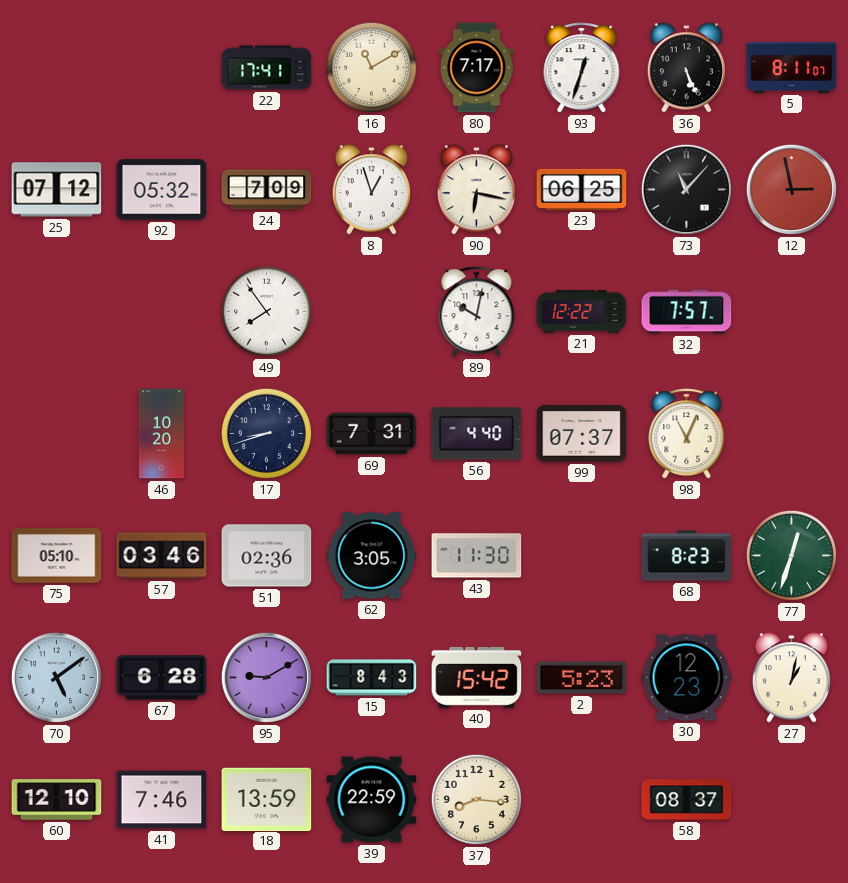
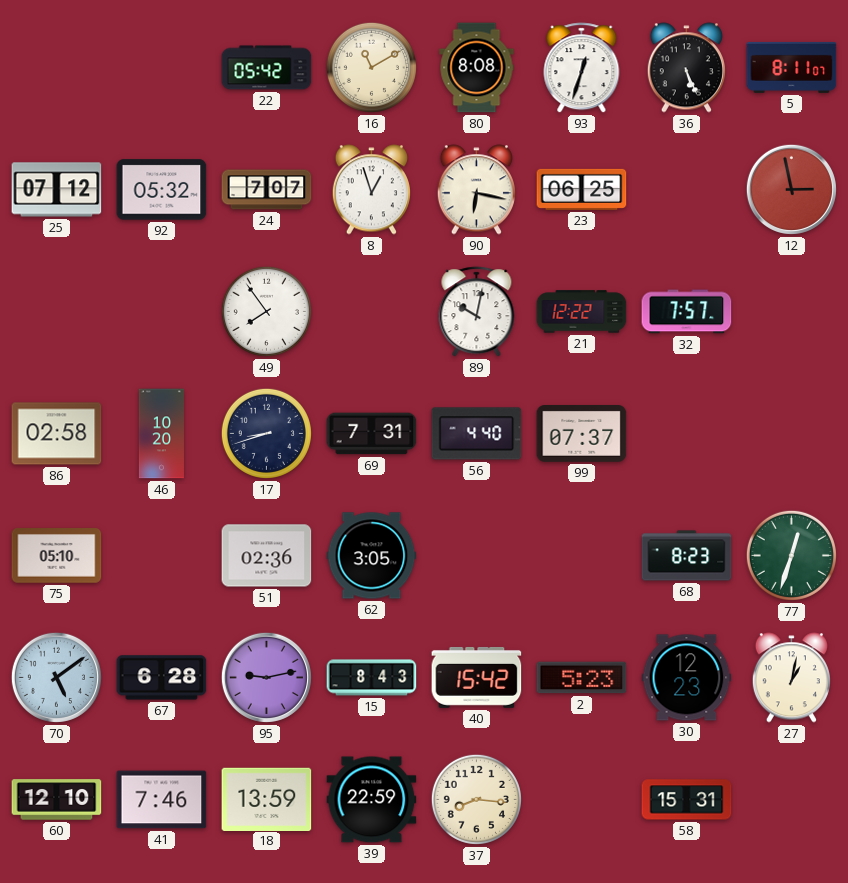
22: 17:41 -> 05:42 (267, 68)
80: 7:17 -> 8:08 (477, 68)
24: 7:09 -> 7:07 (267, 190)
73: 11:07 -> none (686, 189)
86: none -> 02:58 (57, 434)
98: 11:04 -> none (687, 434)
57: 03:46 -> none (162, 556)
43: 11:30 -> none (477, 556)
95: 9:10 -> 9:13 (266, 677)
58: 08:37 -> 15:31 (687, 800)
